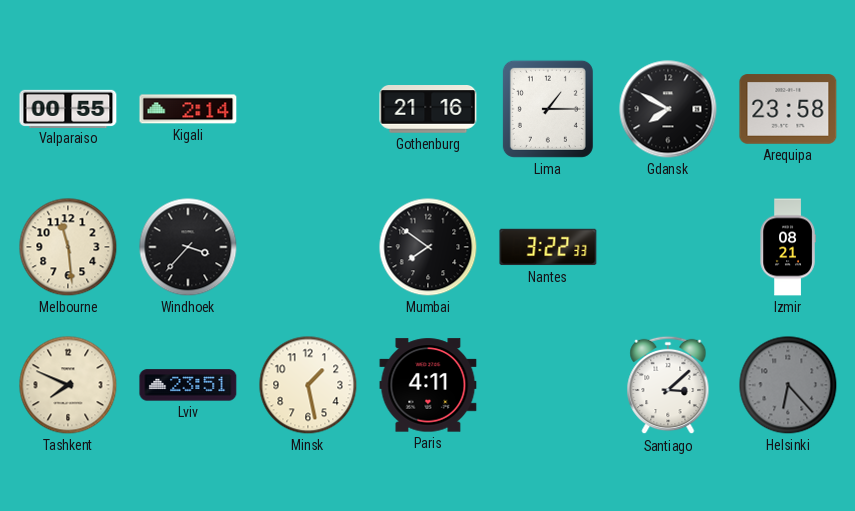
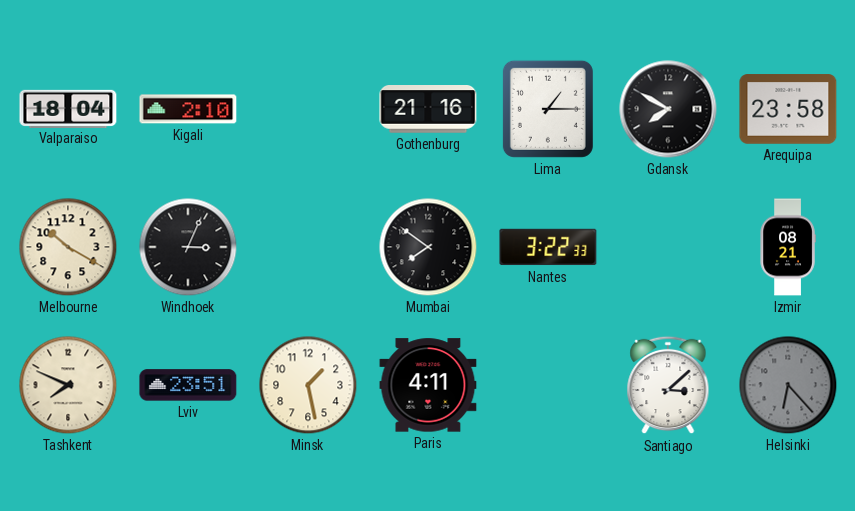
Valparaiso: 00:55 -> 18:04 (68, 108)
Kigali: 2:14 -> 2:10 (188, 109)
Melbourne: 11:29 -> 10:20 (68, 247)
Windhoek: 3:37 -> 3:04 (188, 247)
